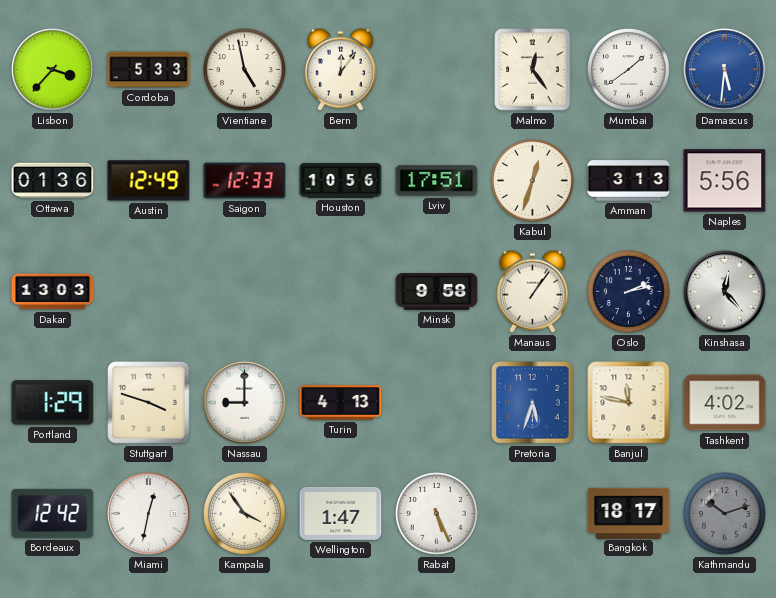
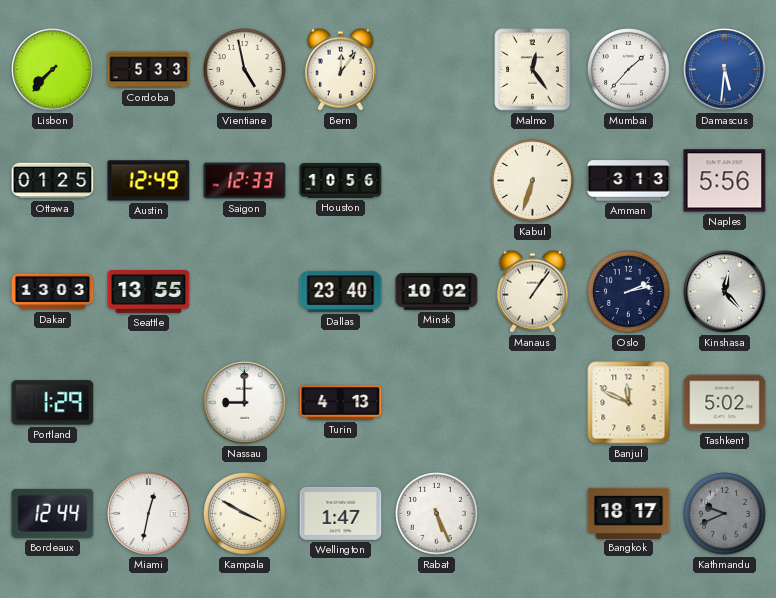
Lisbon: 3:37 -> 7:37 (53, 70)
Mumbai: 1:39 -> 1:37 (629, 70)
Ottawa: 01:36 -> 01:25 (53, 181)
Lviv: 17:51 -> none (437, 181)
Kabul: 12:33 -> 6:33 (533, 181)
Seattle: none -> 13:55 (149, 292)
Dallas: none -> 23:40 (341, 291)
Minsk: 9:58 -> 10:02 (437, 292)
Stuttgart: 3:48 -> none (149, 403)
Pretoria: 5:33 -> none (533, 403)
Banjul: 11:47 -> 11:49 (629, 403)
Tashkent: 4:02 -> 5:02 (725, 403)
Bordeaux: 12:42 -> 12:44 (53, 513)
Kampala: 3:54 -> 3:50 (245, 514)
Kathmandu: 10:12 -> 9:41 (725, 514)
